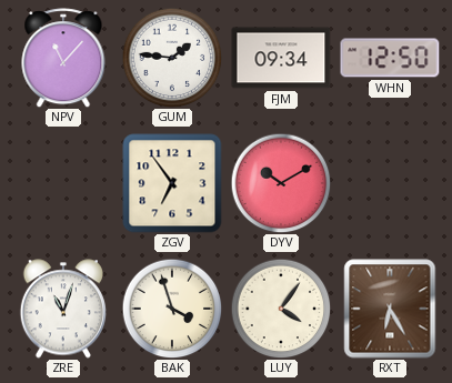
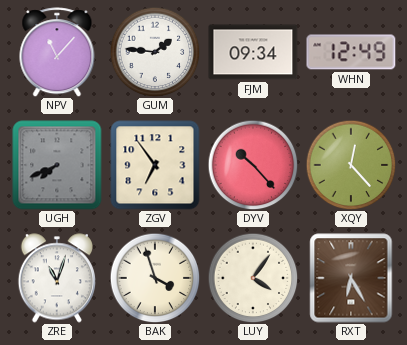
WHN: 12:50 -> 12:49 (351, 52)
UGH: none -> 7:41 (57, 165)
DYV: 10:10 -> 10:23 (253, 165)
XQY: none -> 12:23 (351, 165)
